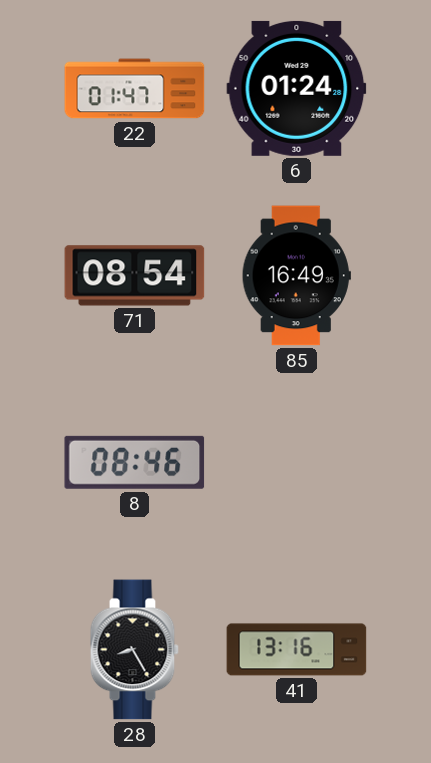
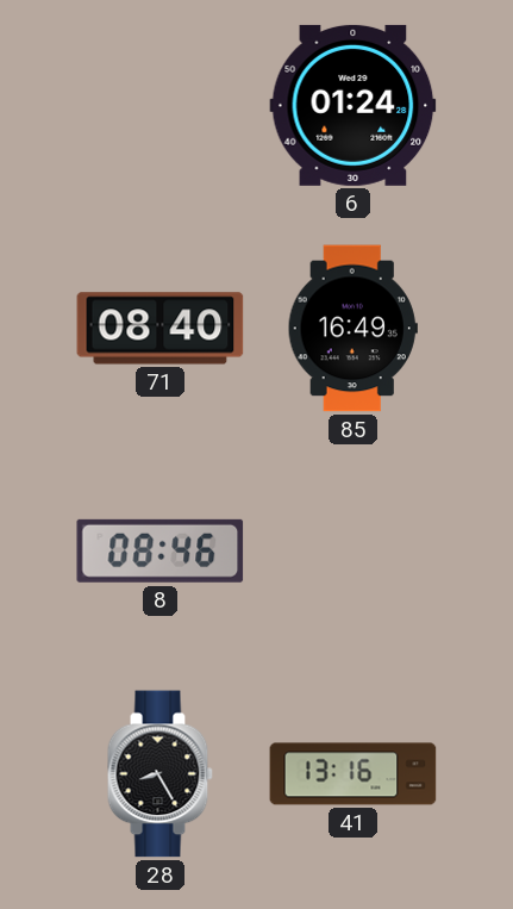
22: 01:47 -> none (135, 89)
71: 08:54 -> 08:40 (161, 329)
